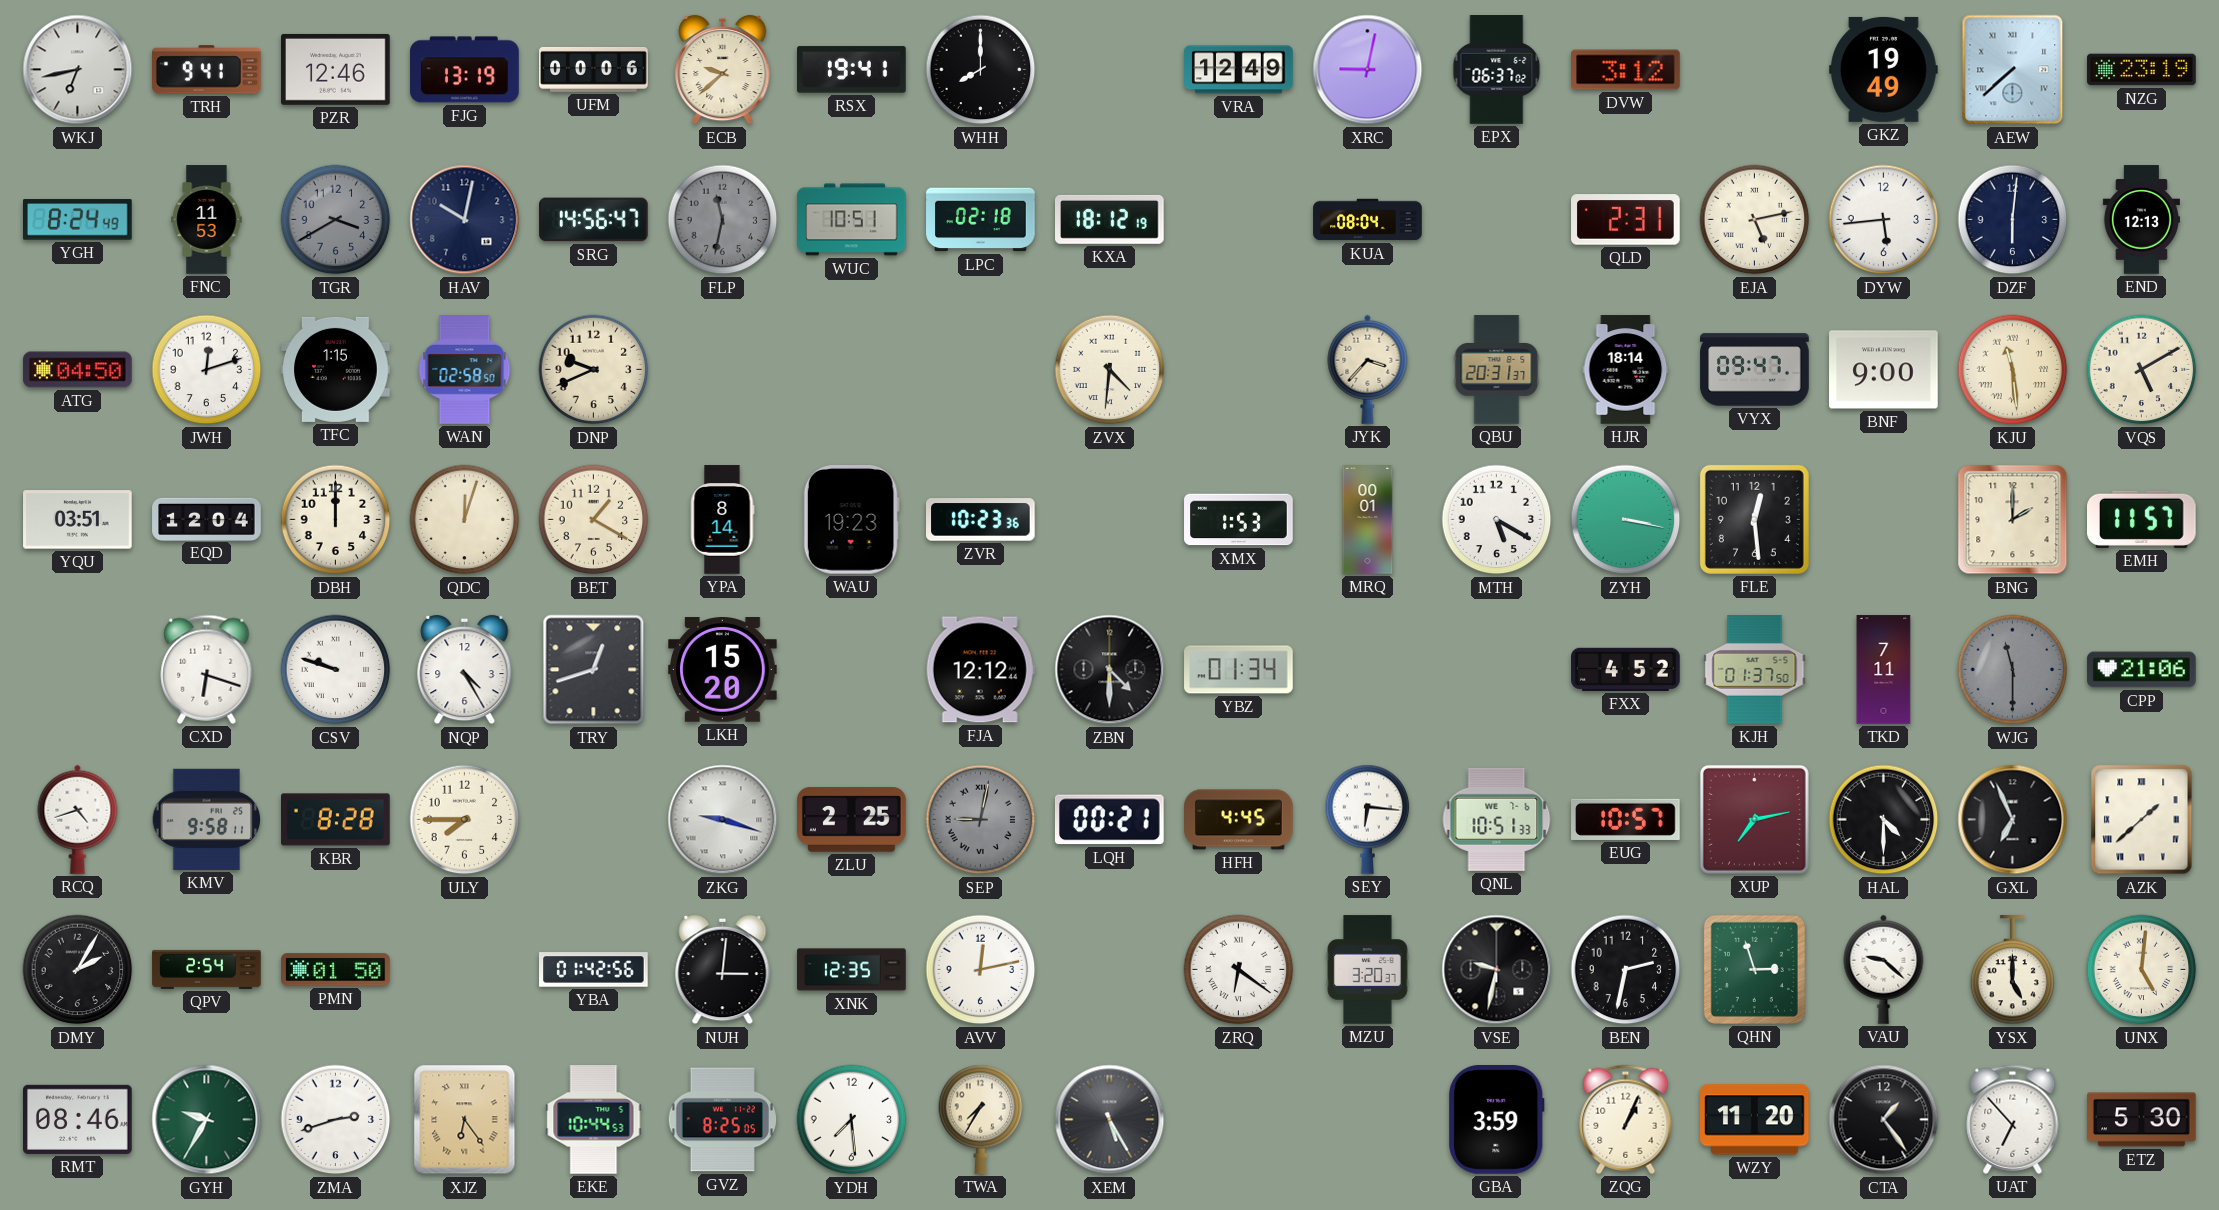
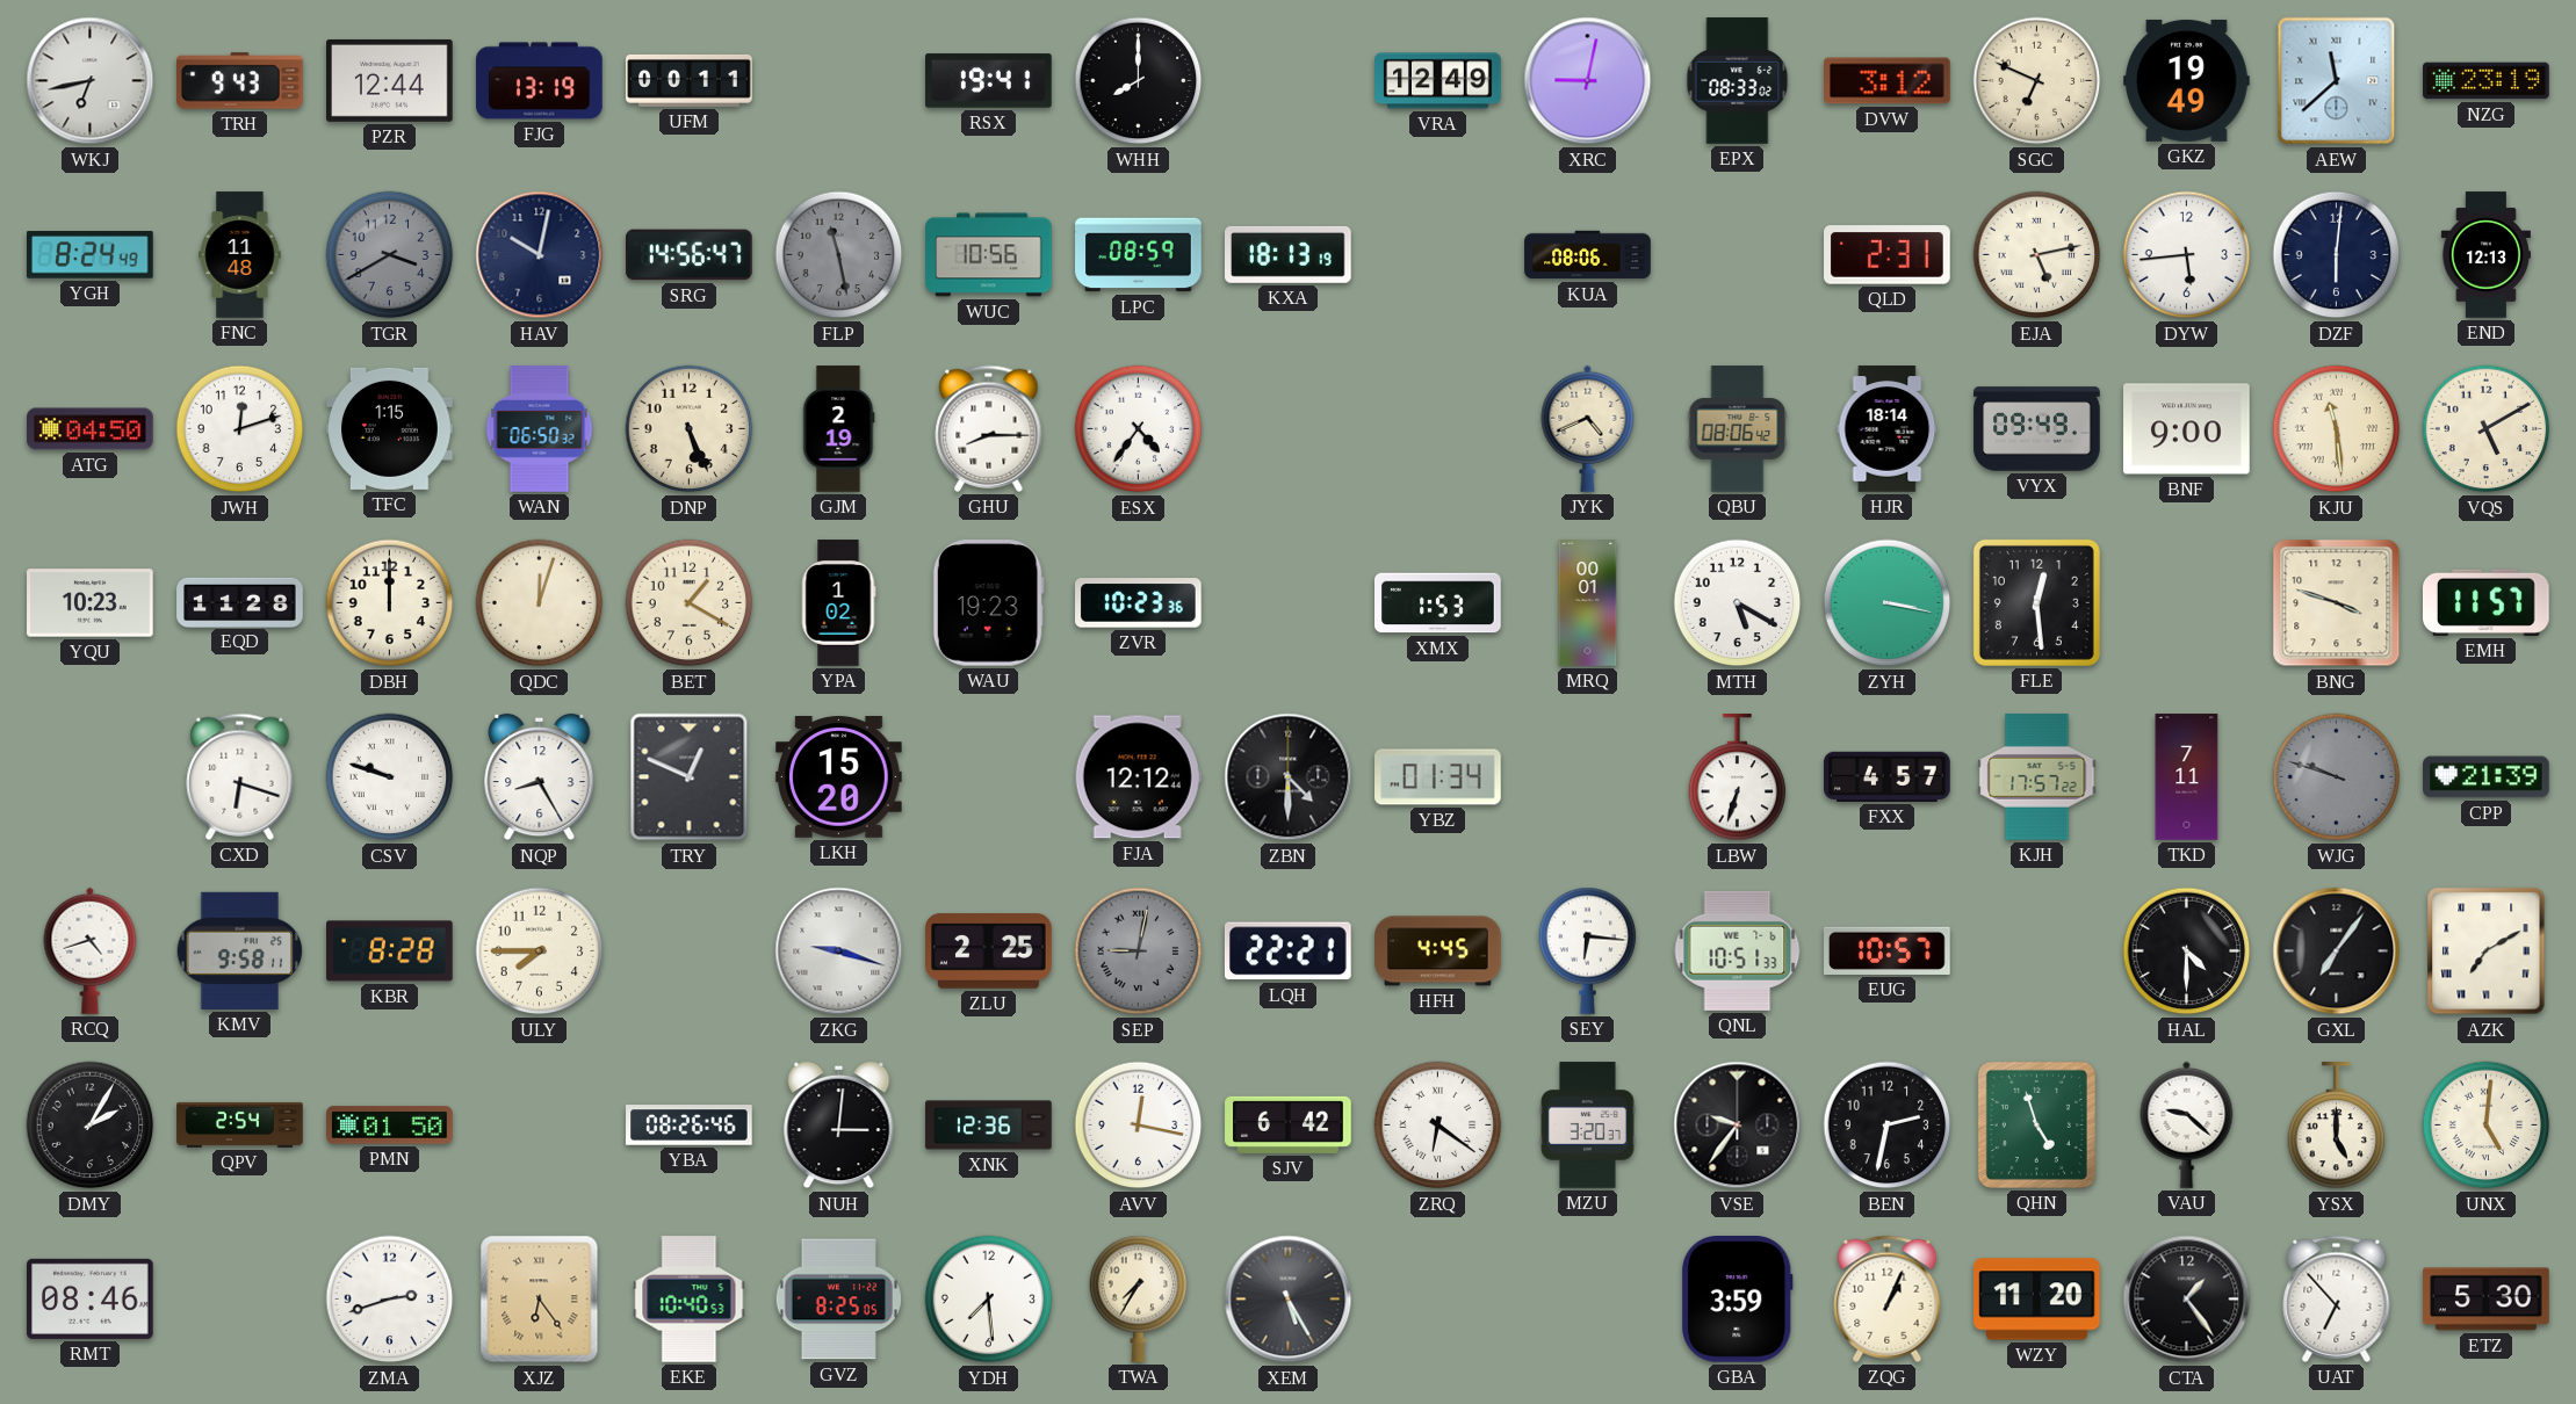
TRH: 9:41 -> 9:43 (240, 81)
PZR: 12:46 -> 12:44 (390, 80)
UFM: 00:06 -> 00:11 (690, 80)
ECB: 9:38 -> none (723, 70)
EPX: 06:37 -> 08:33 (1738, 81)
SGC: none -> 6:49 (2037, 81)
AEW: 7:38 -> 11:38 (2337, 81)
FNC: 11:53 -> 11:48 (240, 255)
FLP: 11:32 -> 11:28 (839, 255)
WUC: 10:51 -> 10:56 (989, 255)
LPC: 02:18 -> 08:59 (1139, 255)
KXA: 18:12 -> 18:13 (1289, 254)
KUA: 08:04 -> 08:06 (1588, 255)
WAN: 02:58 -> 06:50 (540, 429)
DNP: 9:41 -> 5:26 (690, 429)
GJM: none -> 2:19 (839, 429)
GHU: none -> 8:15 (989, 428)
ESX: none -> 4:36 (1139, 429)
ZVX: 4:31 -> none (1110, 370)
JYK: 3:37 -> 4:41 (1588, 428)
QBU: 20:31 -> 08:06 (1738, 429)
VYX: 09:47 -> 09:49 (2037, 429)
YQU: 03:51 -> 10:23 (91, 603)
EQD: 12:04 -> 11:28 (240, 602)
YPA: 8:14 -> 1:02 (838, 603)
BNG: 2:00 -> 3:48 (2337, 603)
NQP: 4:25 -> 8:25 (540, 777)
TRY: 12:42 -> 12:49 (690, 777)
LBW: none -> 6:33 (1738, 777)
FXX: 4:52 -> 4:57 (1888, 776)
KJH: 01:37 -> 17:57 (2037, 777)
WJG: 11:30 -> 9:48 (2337, 777)
CPP: 21:06 -> 21:39 (2487, 777)
LQH: 00:21 -> 22:21 (1287, 951)
XUP: 7:13 -> none (1754, 819)
GXL: 6:56 -> 7:06 (2337, 951)
AZK: 1:38 -> 7:10 (2487, 951)
YBA: 01:42 -> 08:26 (690, 1126)
XNK: 12:35 -> 12:36 (989, 1126)
AVV: 12:13 -> 12:17 (1139, 1126)
SJV: none -> 6:42 (1289, 1124)
VSE: 9:32 -> 9:36 (1738, 1126)
QHN: 2:57 -> 4:57 (2036, 1124)
GYH: 9:35 -> none (207, 1120)
EKE: 10:44 -> 10:40 (690, 1300)
